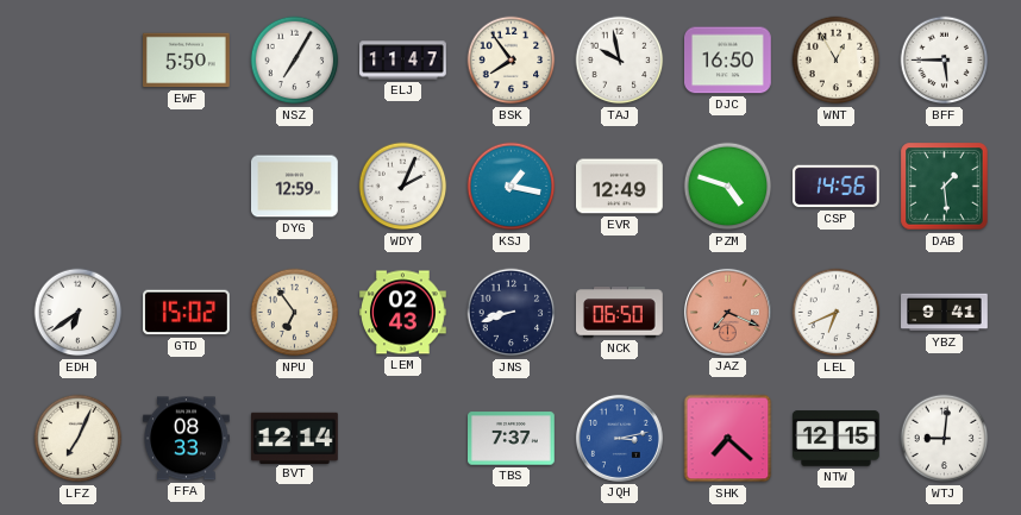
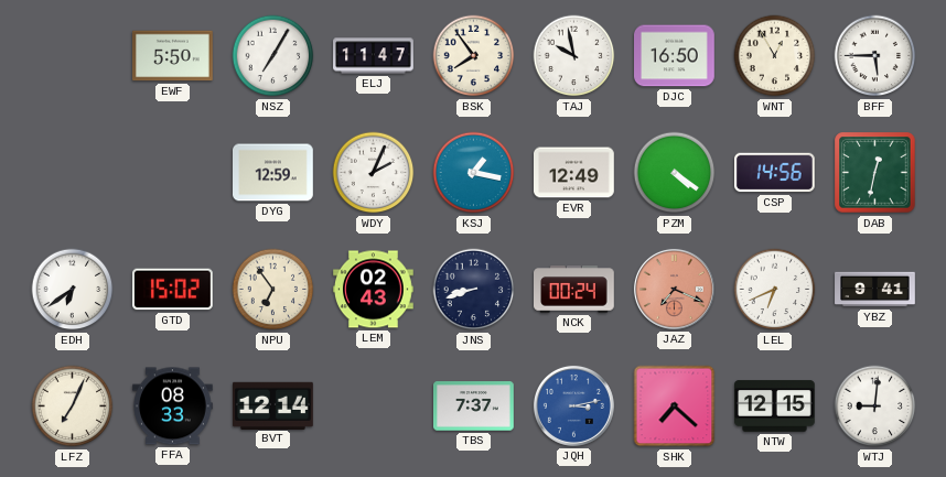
PZM: 4:48 -> 4:21 (675, 173)
DAB: 1:29 -> 12:32 (875, 173)
NCK: 06:50 -> 00:24 (574, 290)
